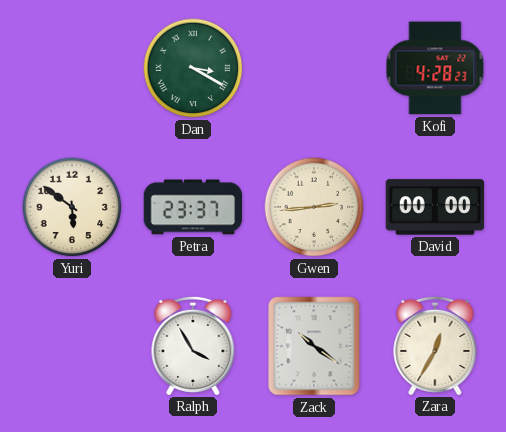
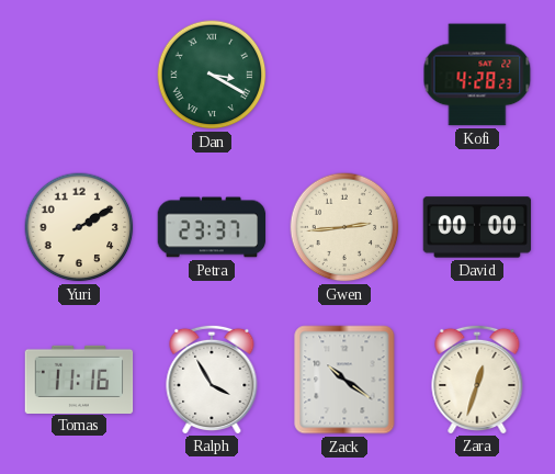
Yuri: 5:51 -> 2:10 (79, 227)
Tomas: none -> 11:16 (79, 379)
Zara: 12:35 -> 12:33 (477, 379)
